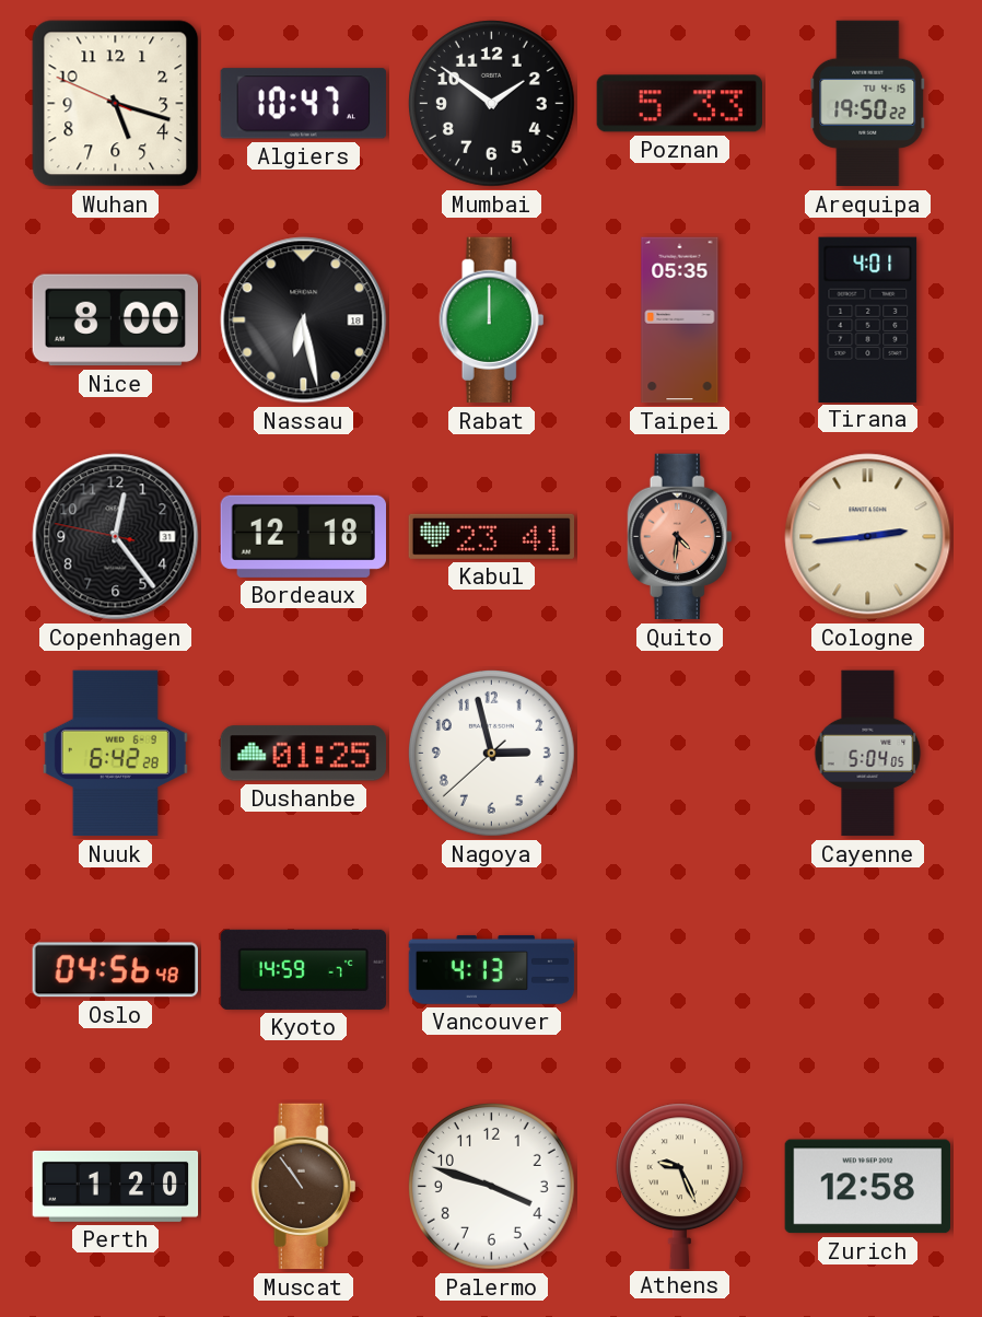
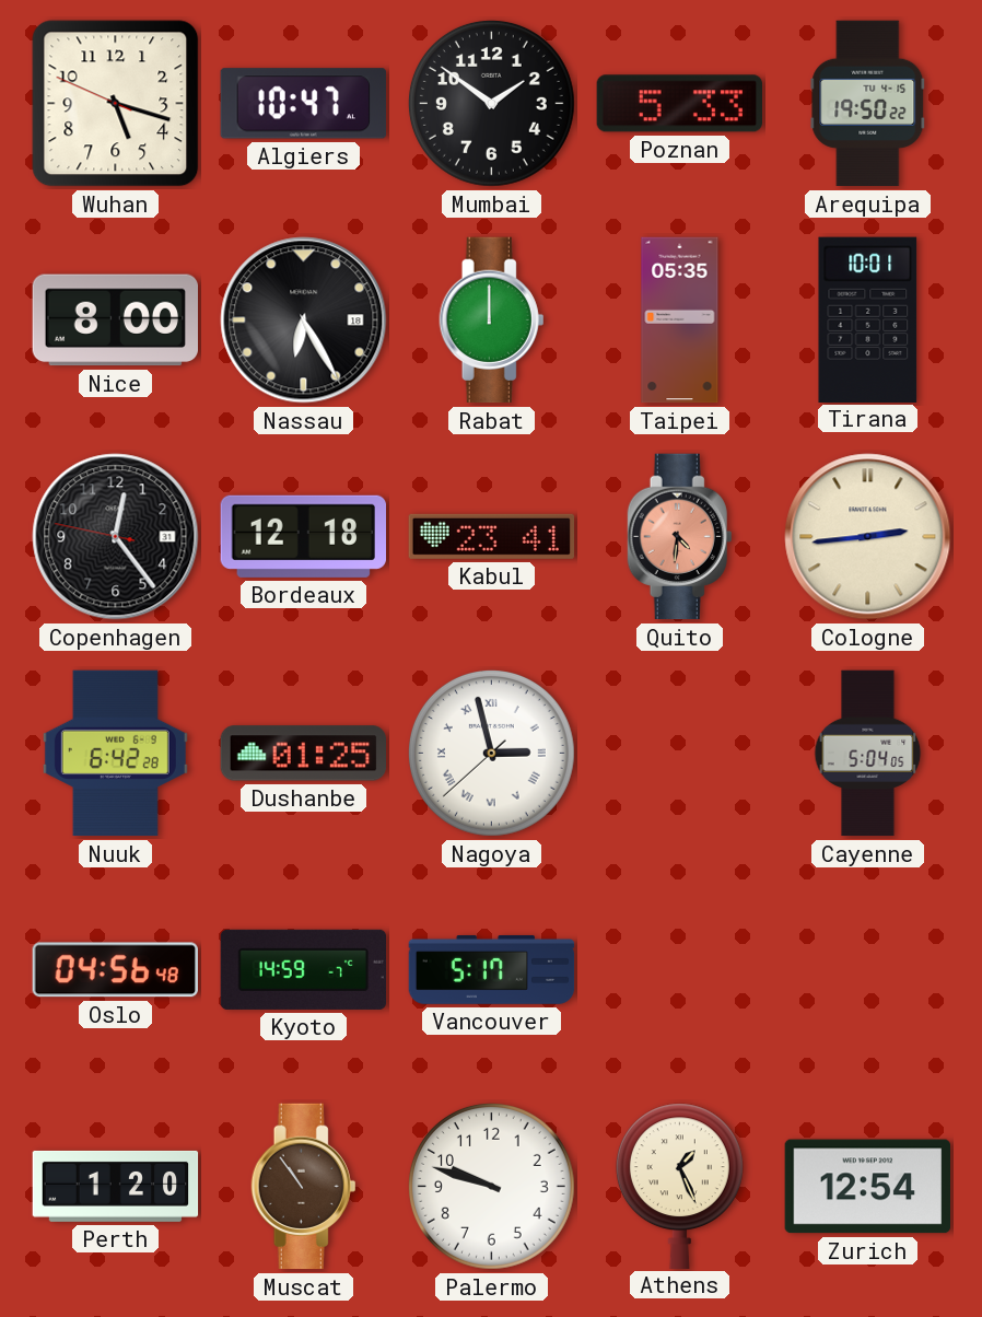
Nassau: 6:28 -> 6:25 (304, 320)
Tirana: 4:01 -> 10:01 (868, 319)
Nagoya numerals: Arabic -> Roman (491, 753)
Vancouver: 4:13 -> 5:17 (492, 969)
Palermo: 3:48 -> 9:48 (491, 1186)
Athens: 9:26 -> 1:26 (679, 1186)
Zurich: 12:58 -> 12:54 (867, 1187)
